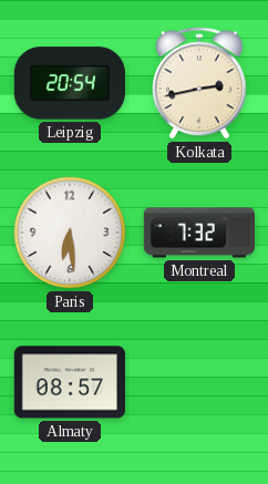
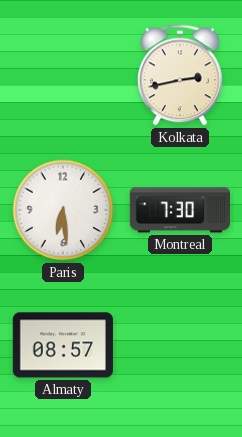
Leipzig: 20:54 -> none (70, 83)
Montreal: 7:32 -> 7:30 (179, 210)
